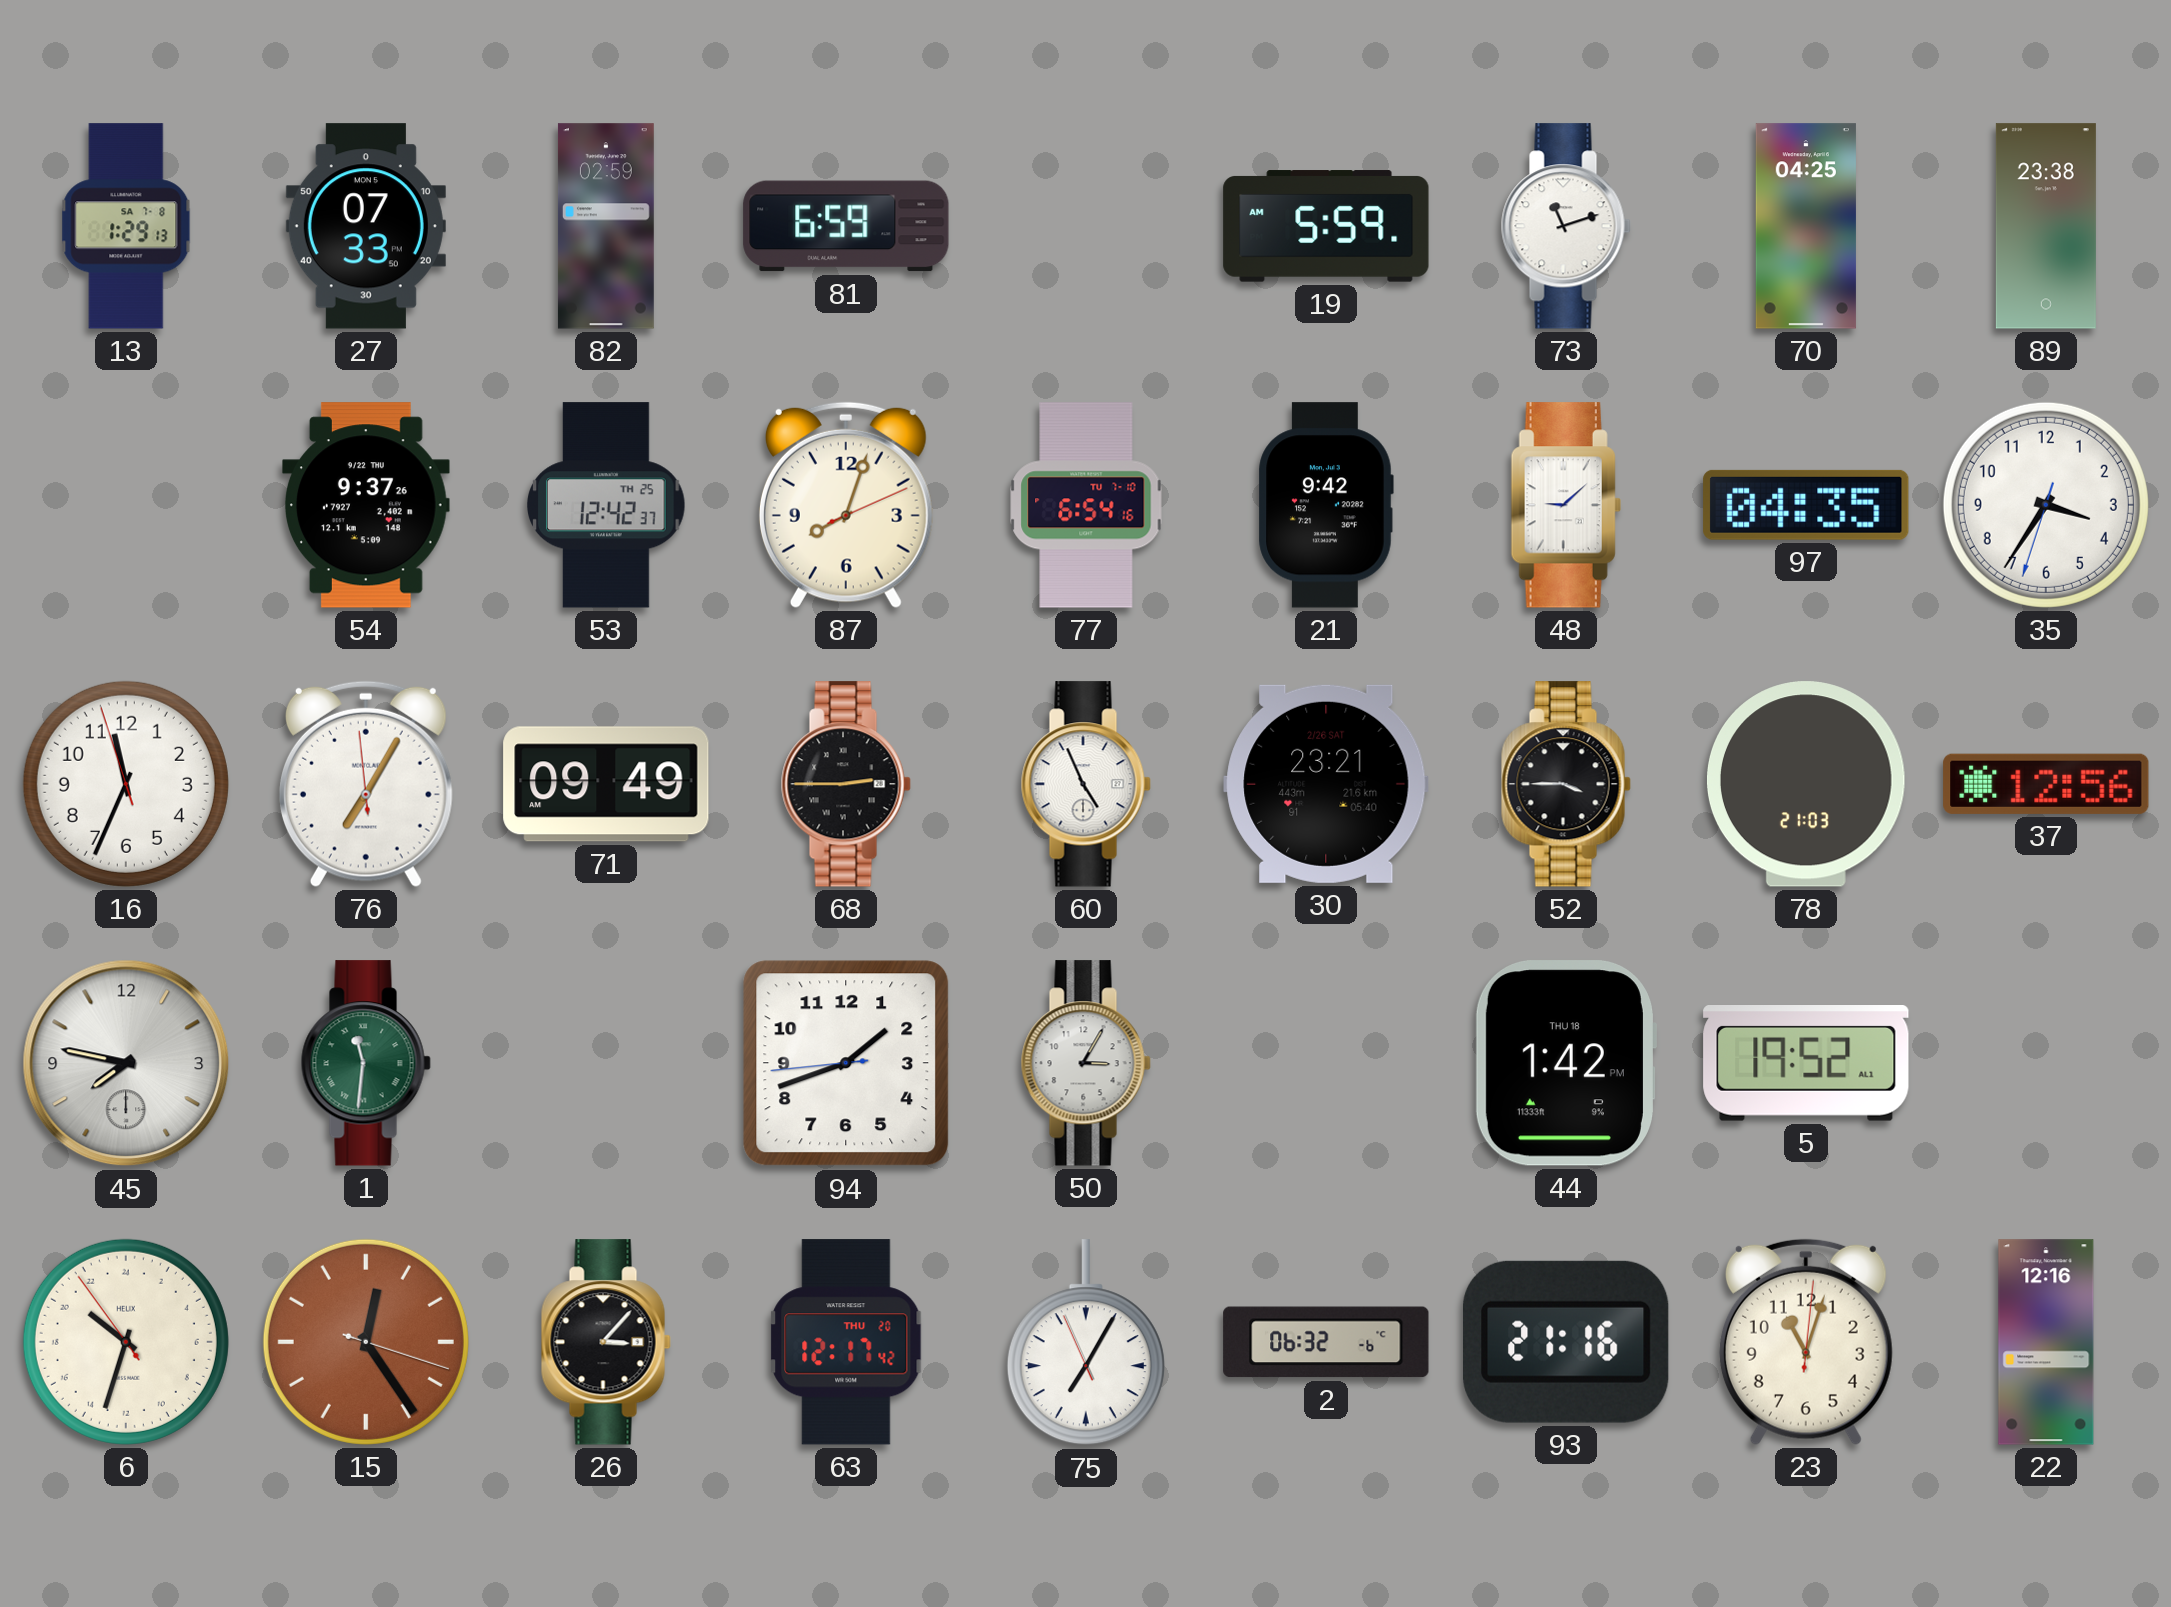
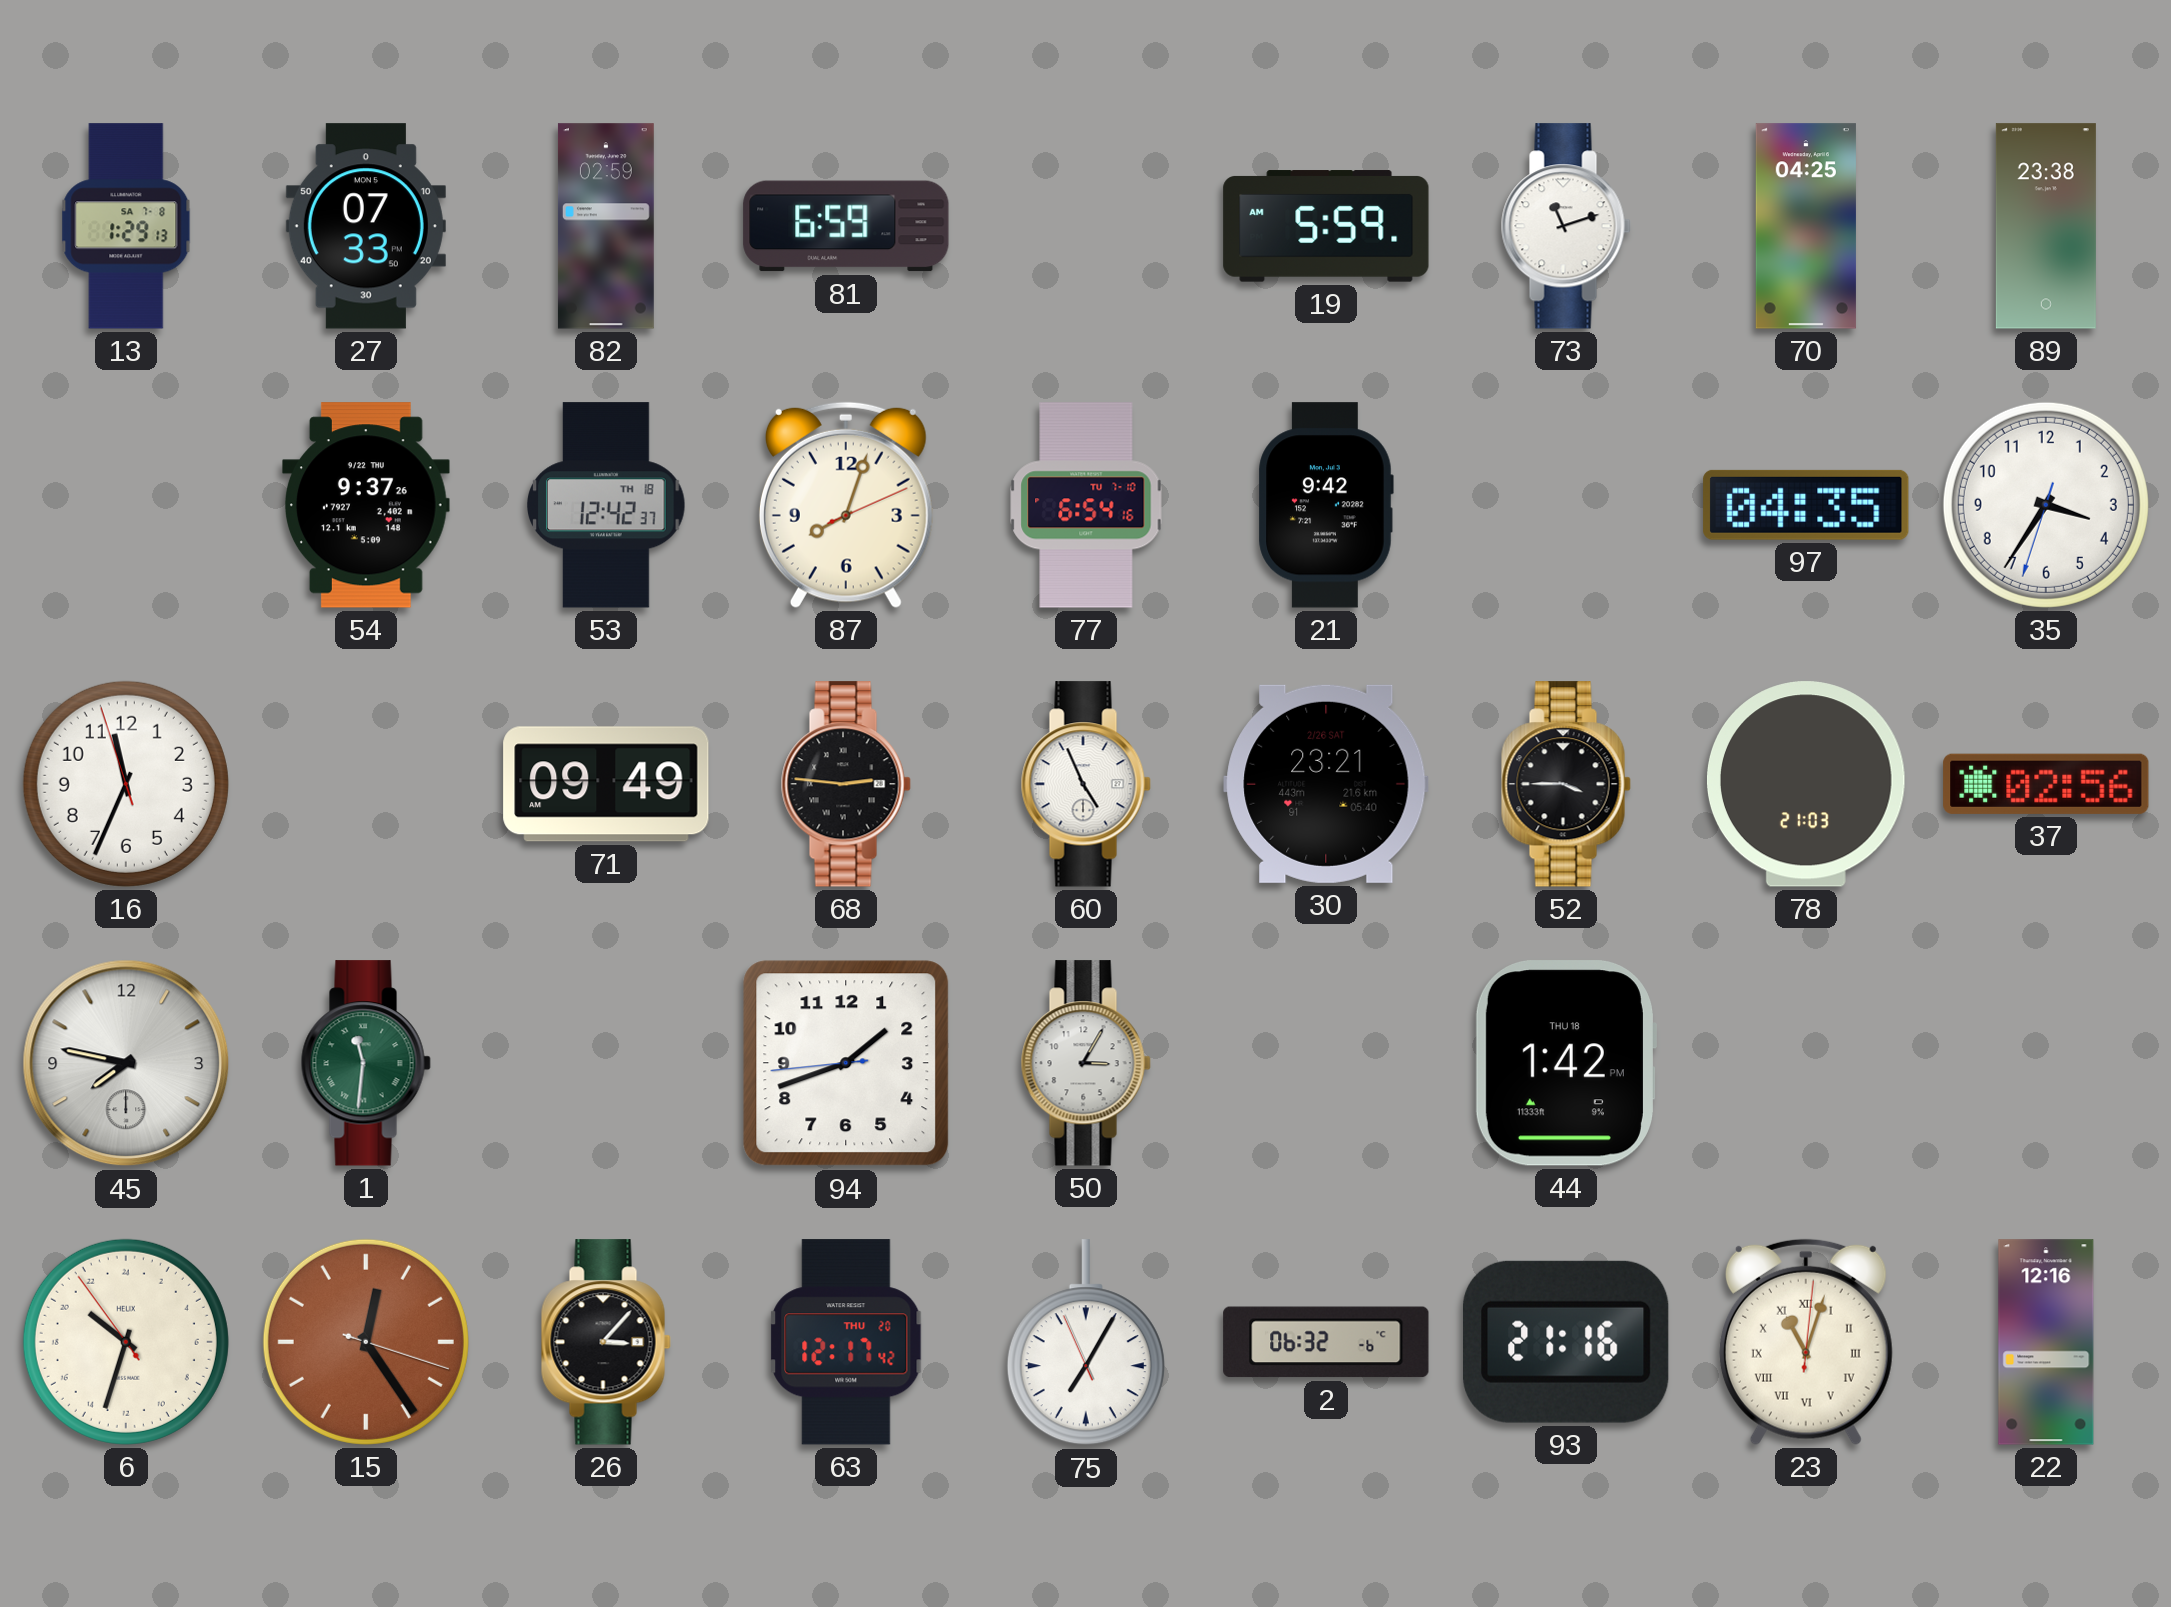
53 date: TH 25 -> TH 18 (606, 505)
48: 9:08 -> none (1566, 505)
76: 7:04 -> none (366, 784)
68: 2:45 -> 2:46 (846, 784)
37: 12:56 -> 02:56 (2046, 784)
5: 19:52 -> none (1806, 1063)
23 numerals: Arabic -> Roman (1806, 1342)
